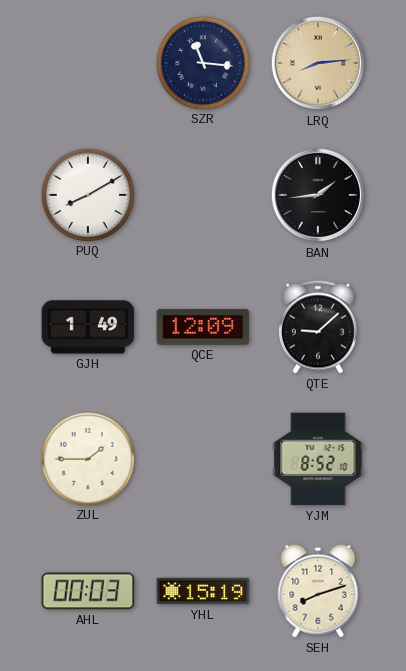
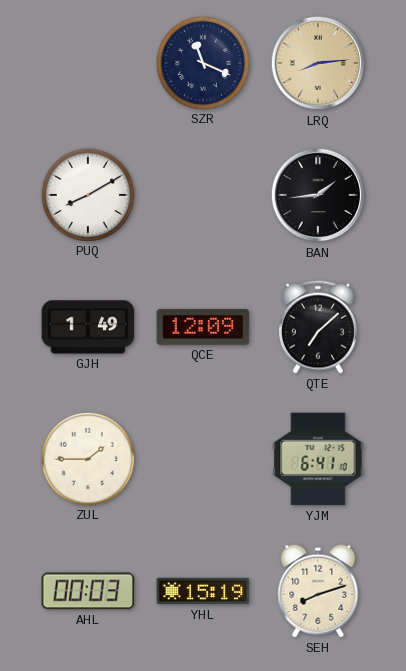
SZR: 11:16 -> 11:19 (202, 62)
QTE: 9:08 -> 7:08 (318, 327)
YJM: 8:52 -> 6:41 (318, 459)
